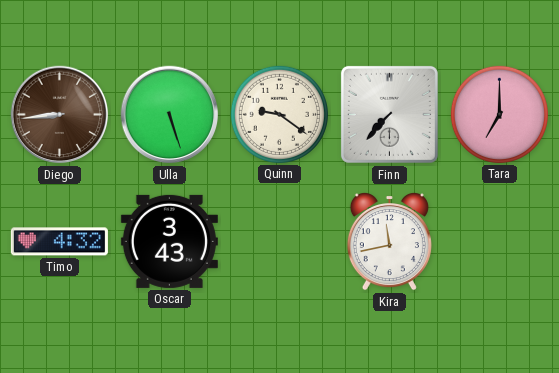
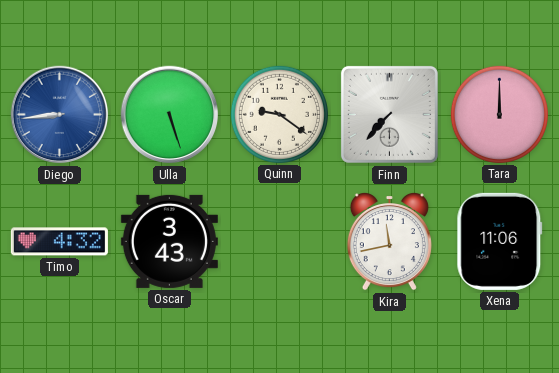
Diego dial: brown -> blue (60, 115)
Tara: 7:00 -> 12:00 (499, 114)
Xena: none -> 11:06 (500, 241)
